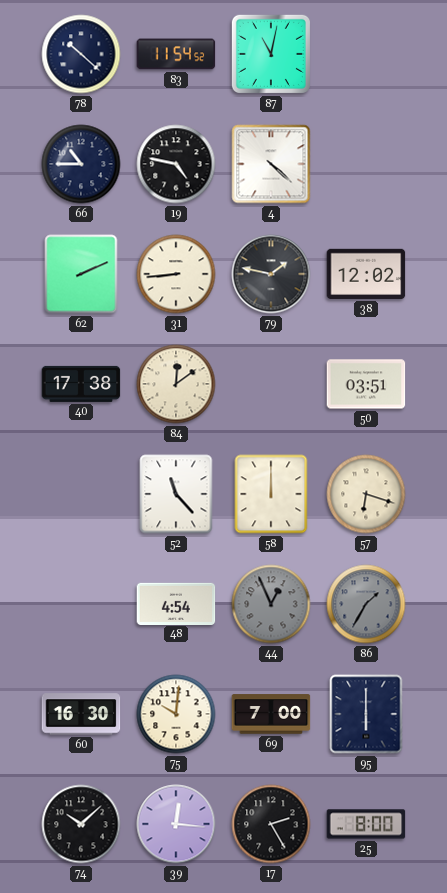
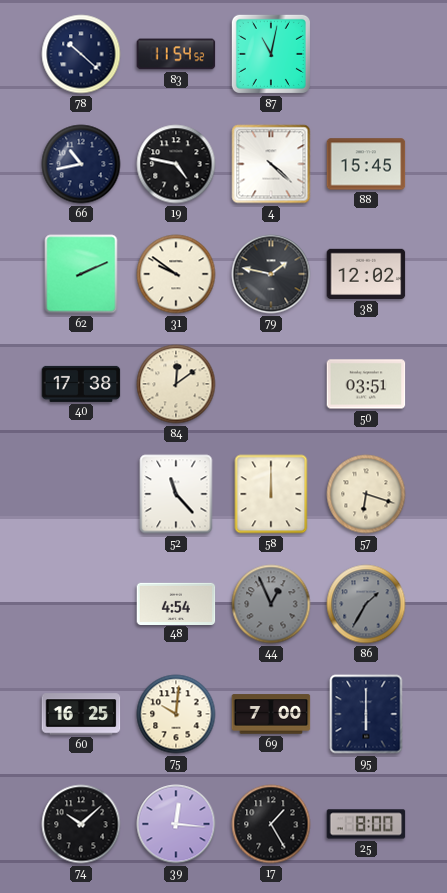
66: 10:45 -> 10:43 (81, 164)
88: none -> 15:45 (366, 164)
31: 8:44 -> 9:51 (176, 274)
60: 16:30 -> 16:25 (81, 714)
17: 2:25 -> 1:25 (271, 824)
